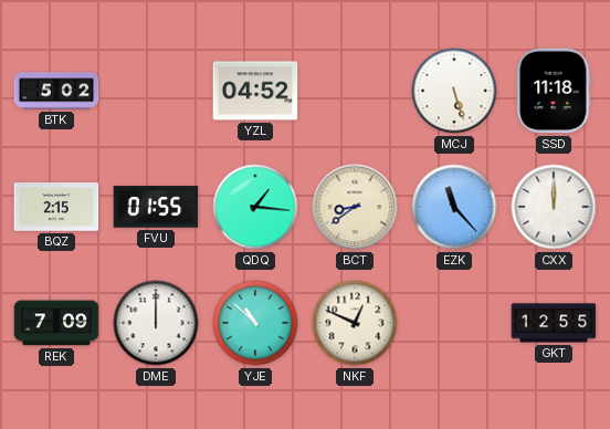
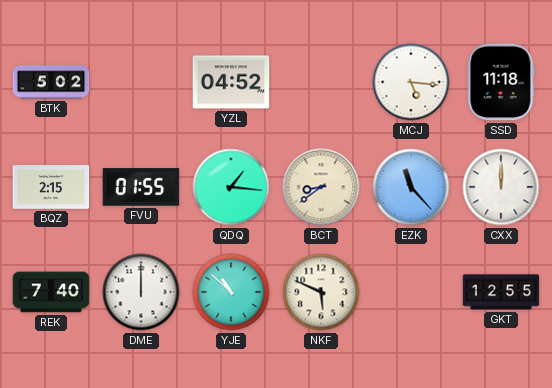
MCJ: 5:27 -> 5:16 (411, 82)
REK: 7:09 -> 7:40 (51, 292)
NKF: 12:49 -> 5:49 (321, 292)
